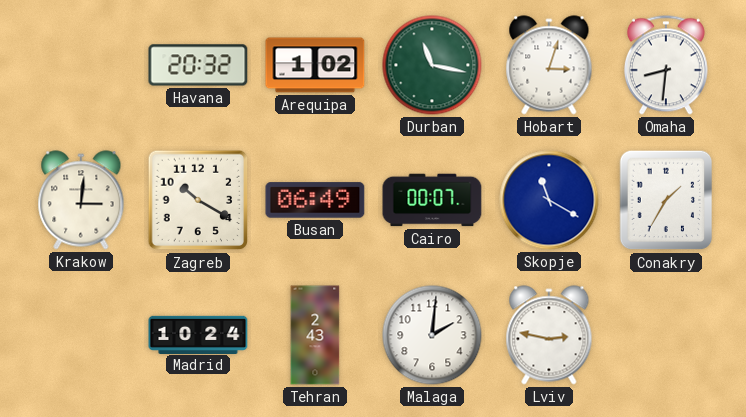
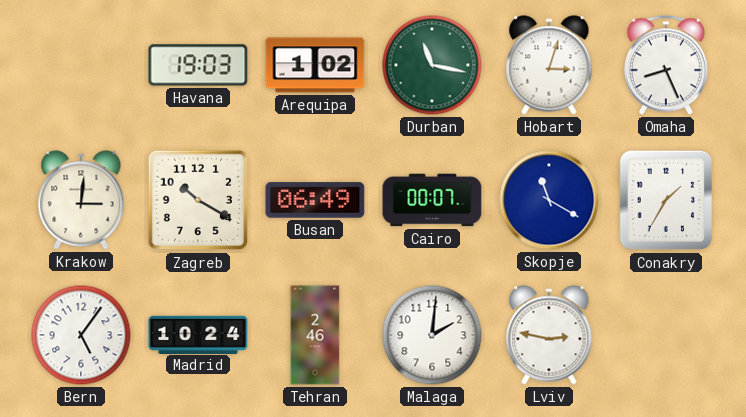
Havana: 20:32 -> 19:03 (198, 65)
Omaha: 8:31 -> 8:26 (666, 65)
Bern: none -> 5:06 (81, 335)
Tehran: 2:43 -> 2:46 (315, 335)
